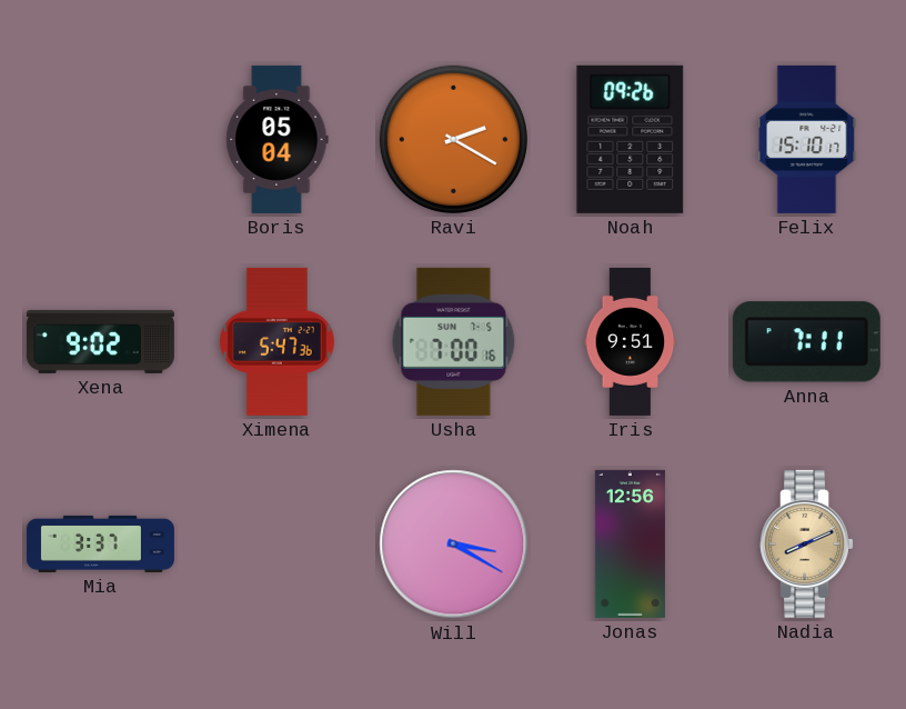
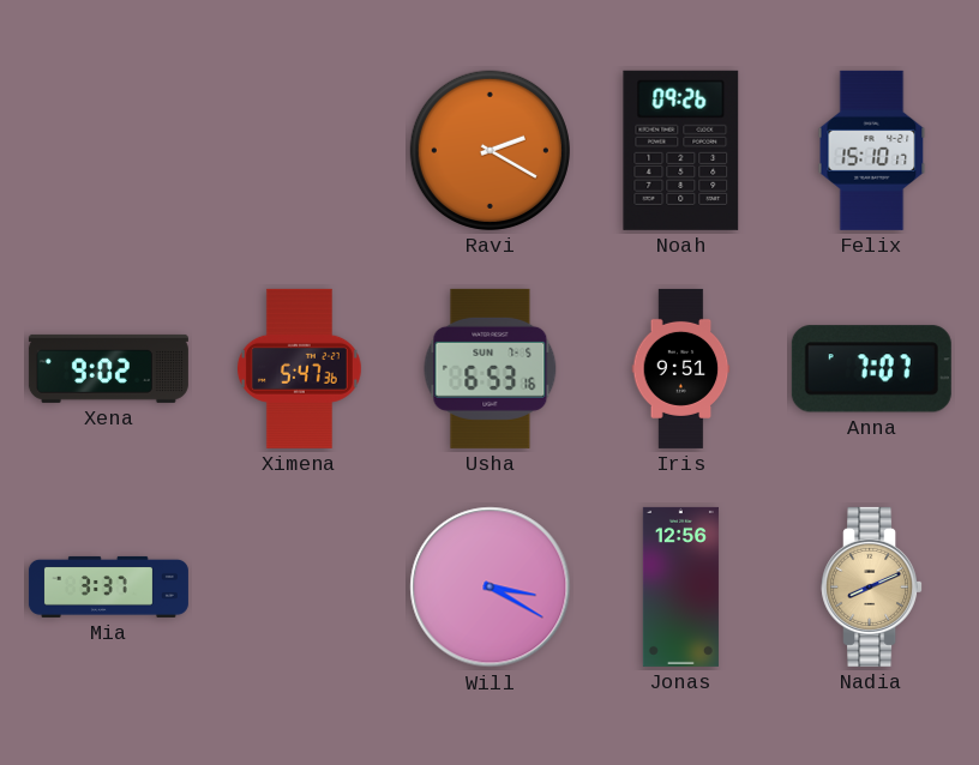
Boris: 05:04 -> none (278, 139)
Usha: 7:00 -> 6:53 (491, 368)
Anna: 7:11 -> 7:07 (871, 369)
